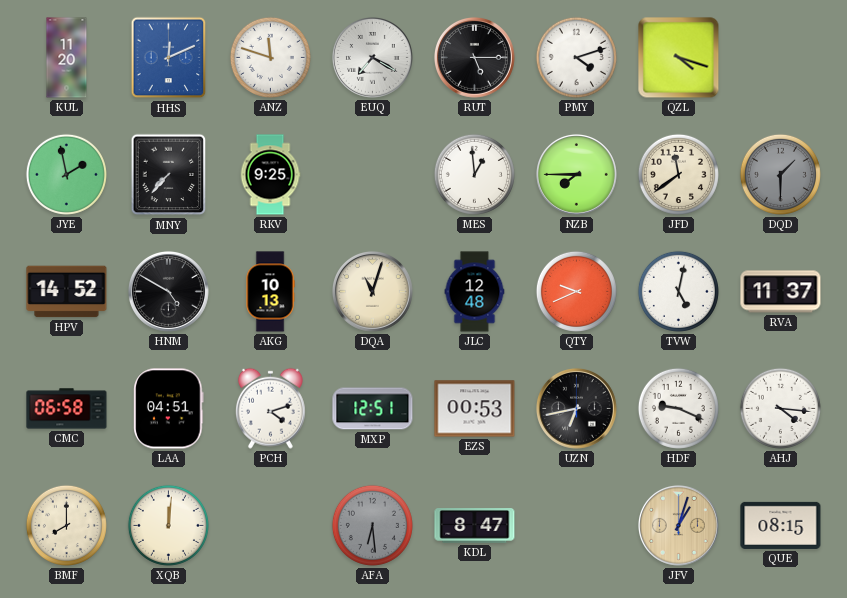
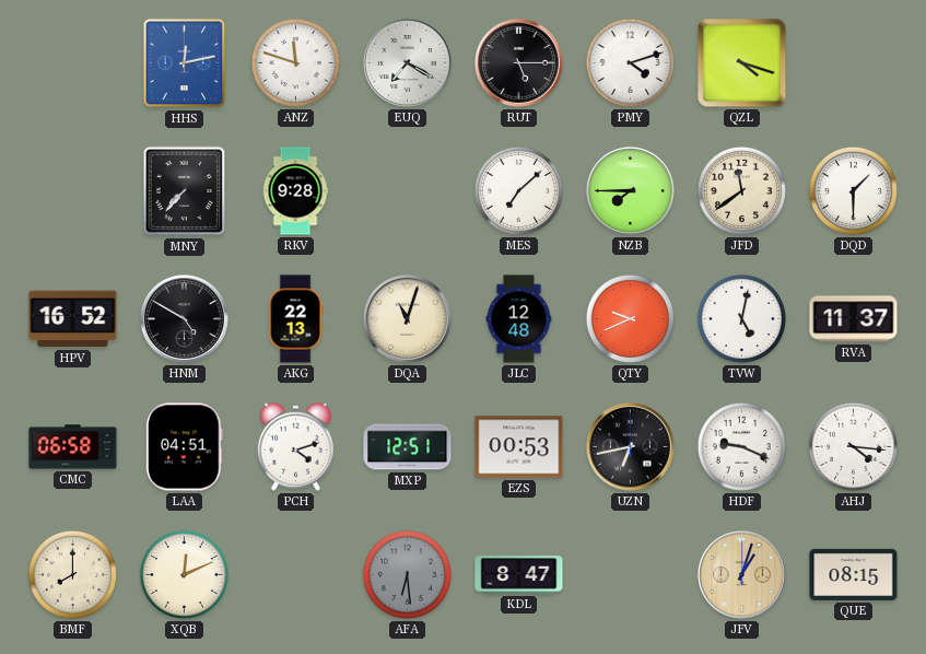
KUL: 11:20 -> none (67, 58)
HHS: 12:11 -> 12:13 (185, 63)
JYE: 1:58 -> none (66, 174)
RKV: 9:25 -> 9:28 (295, 191)
MES: 12:59 -> 7:08 (518, 190)
DQD dial: grey -> white (853, 190)
HPV: 14:52 -> 16:52 (73, 319)
AKG: 10:13 -> 22:13 (295, 319)
XQB: 12:01 -> 12:11 (184, 574)
